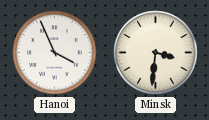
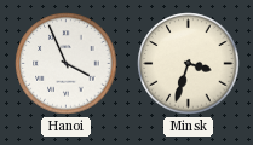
Minsk: 3:31 -> 3:33 (189, 64)
